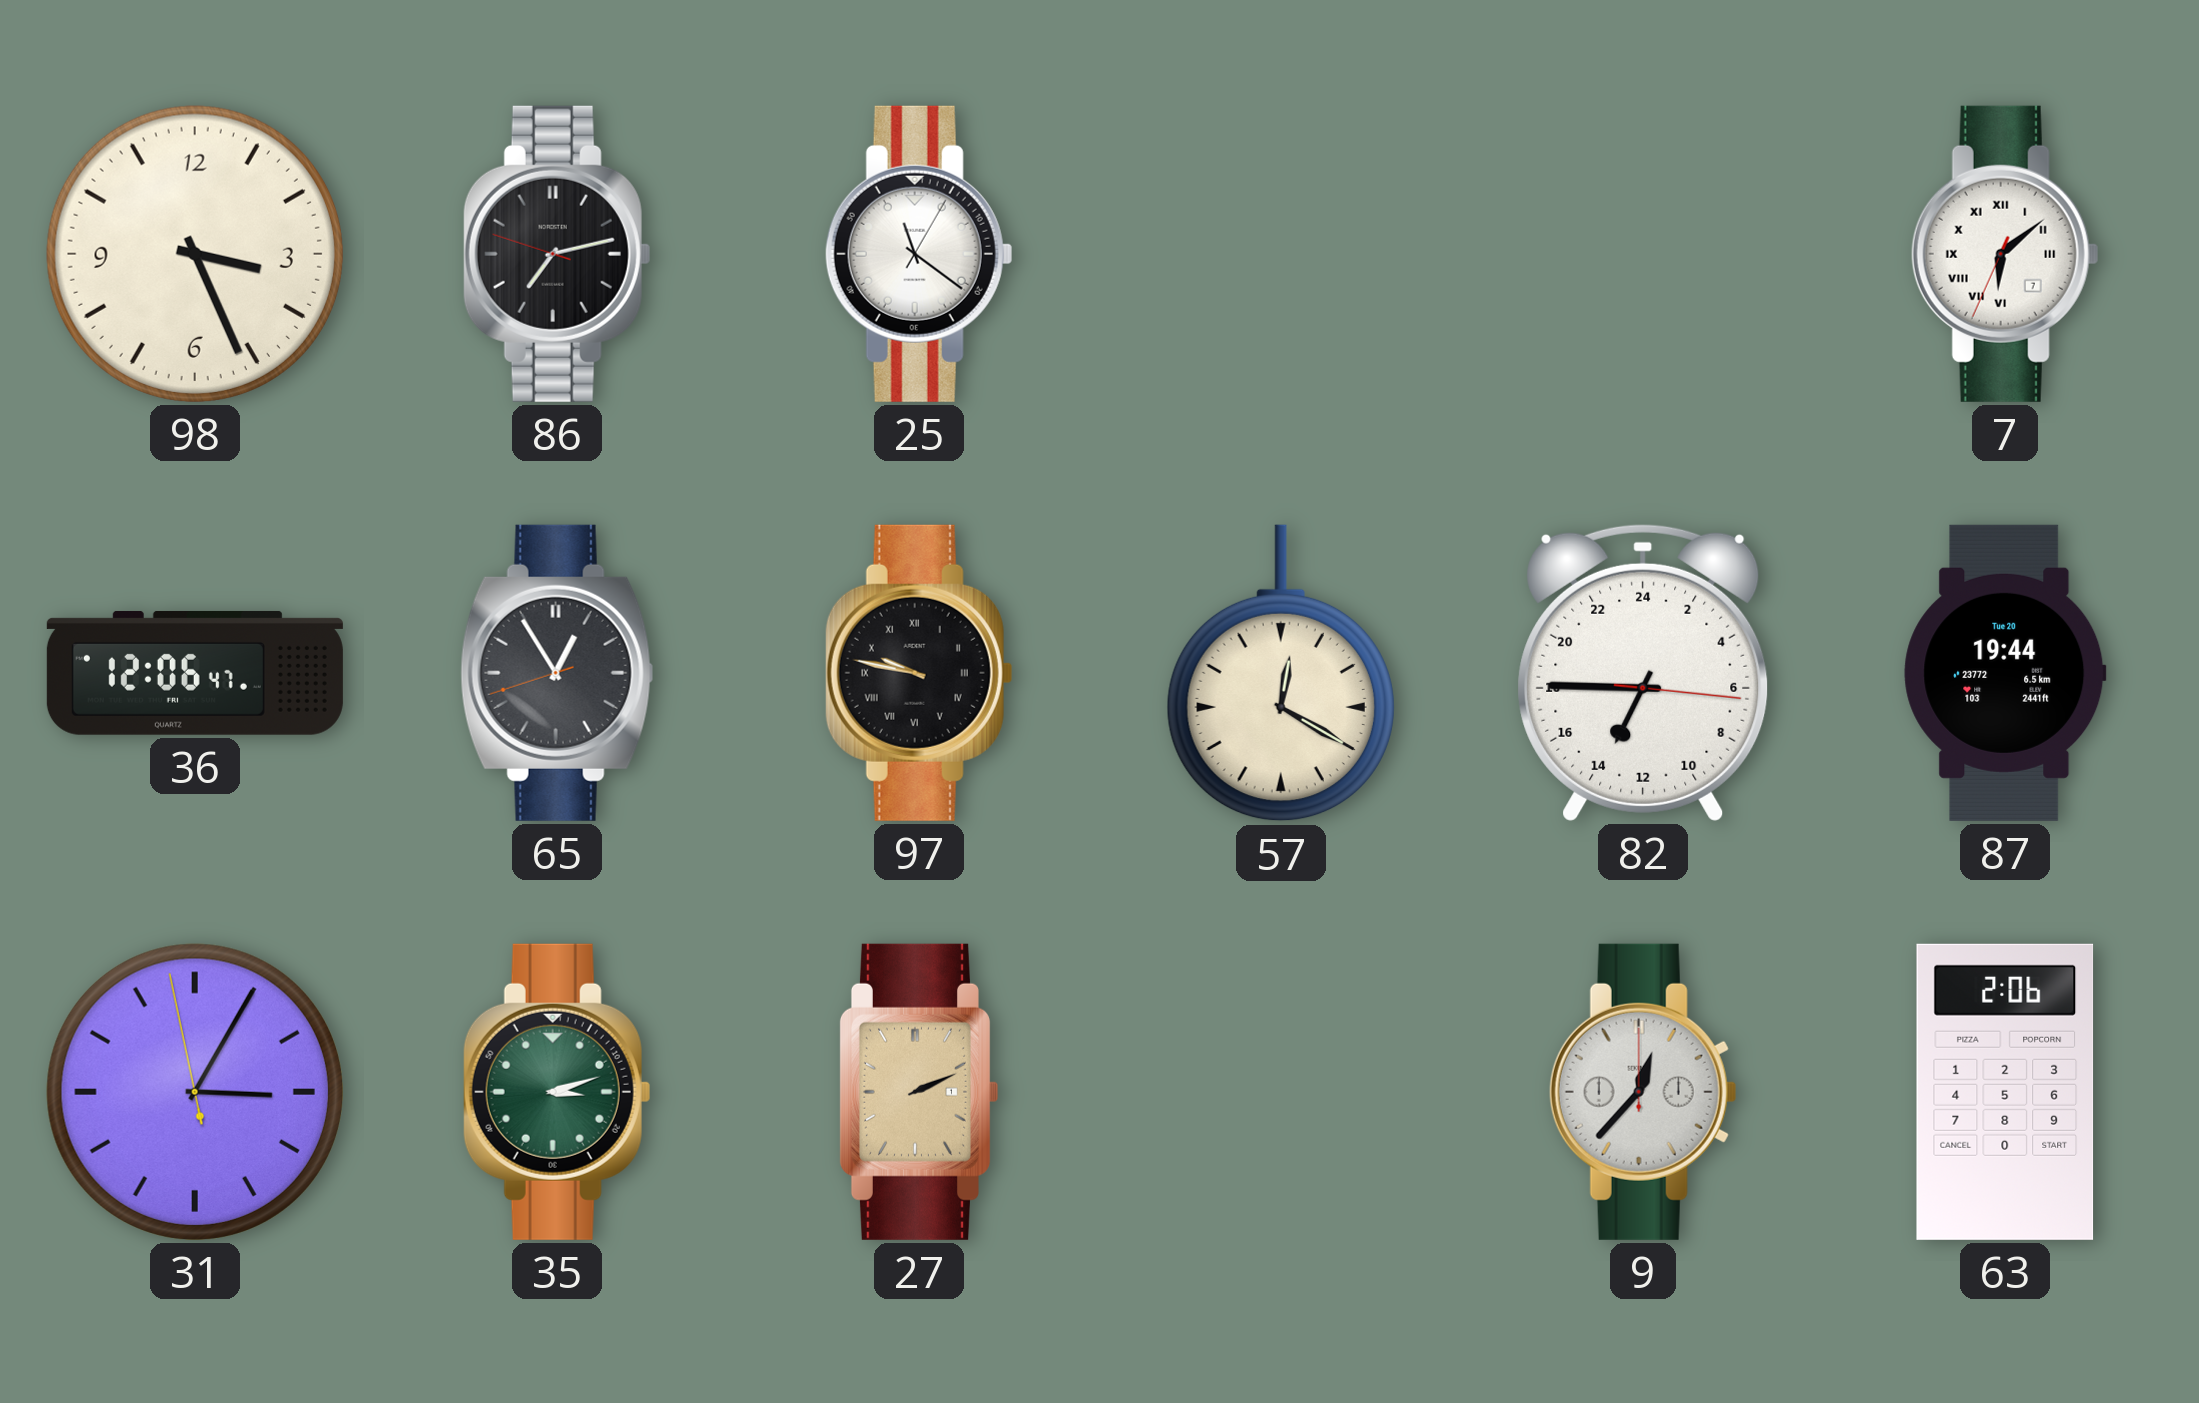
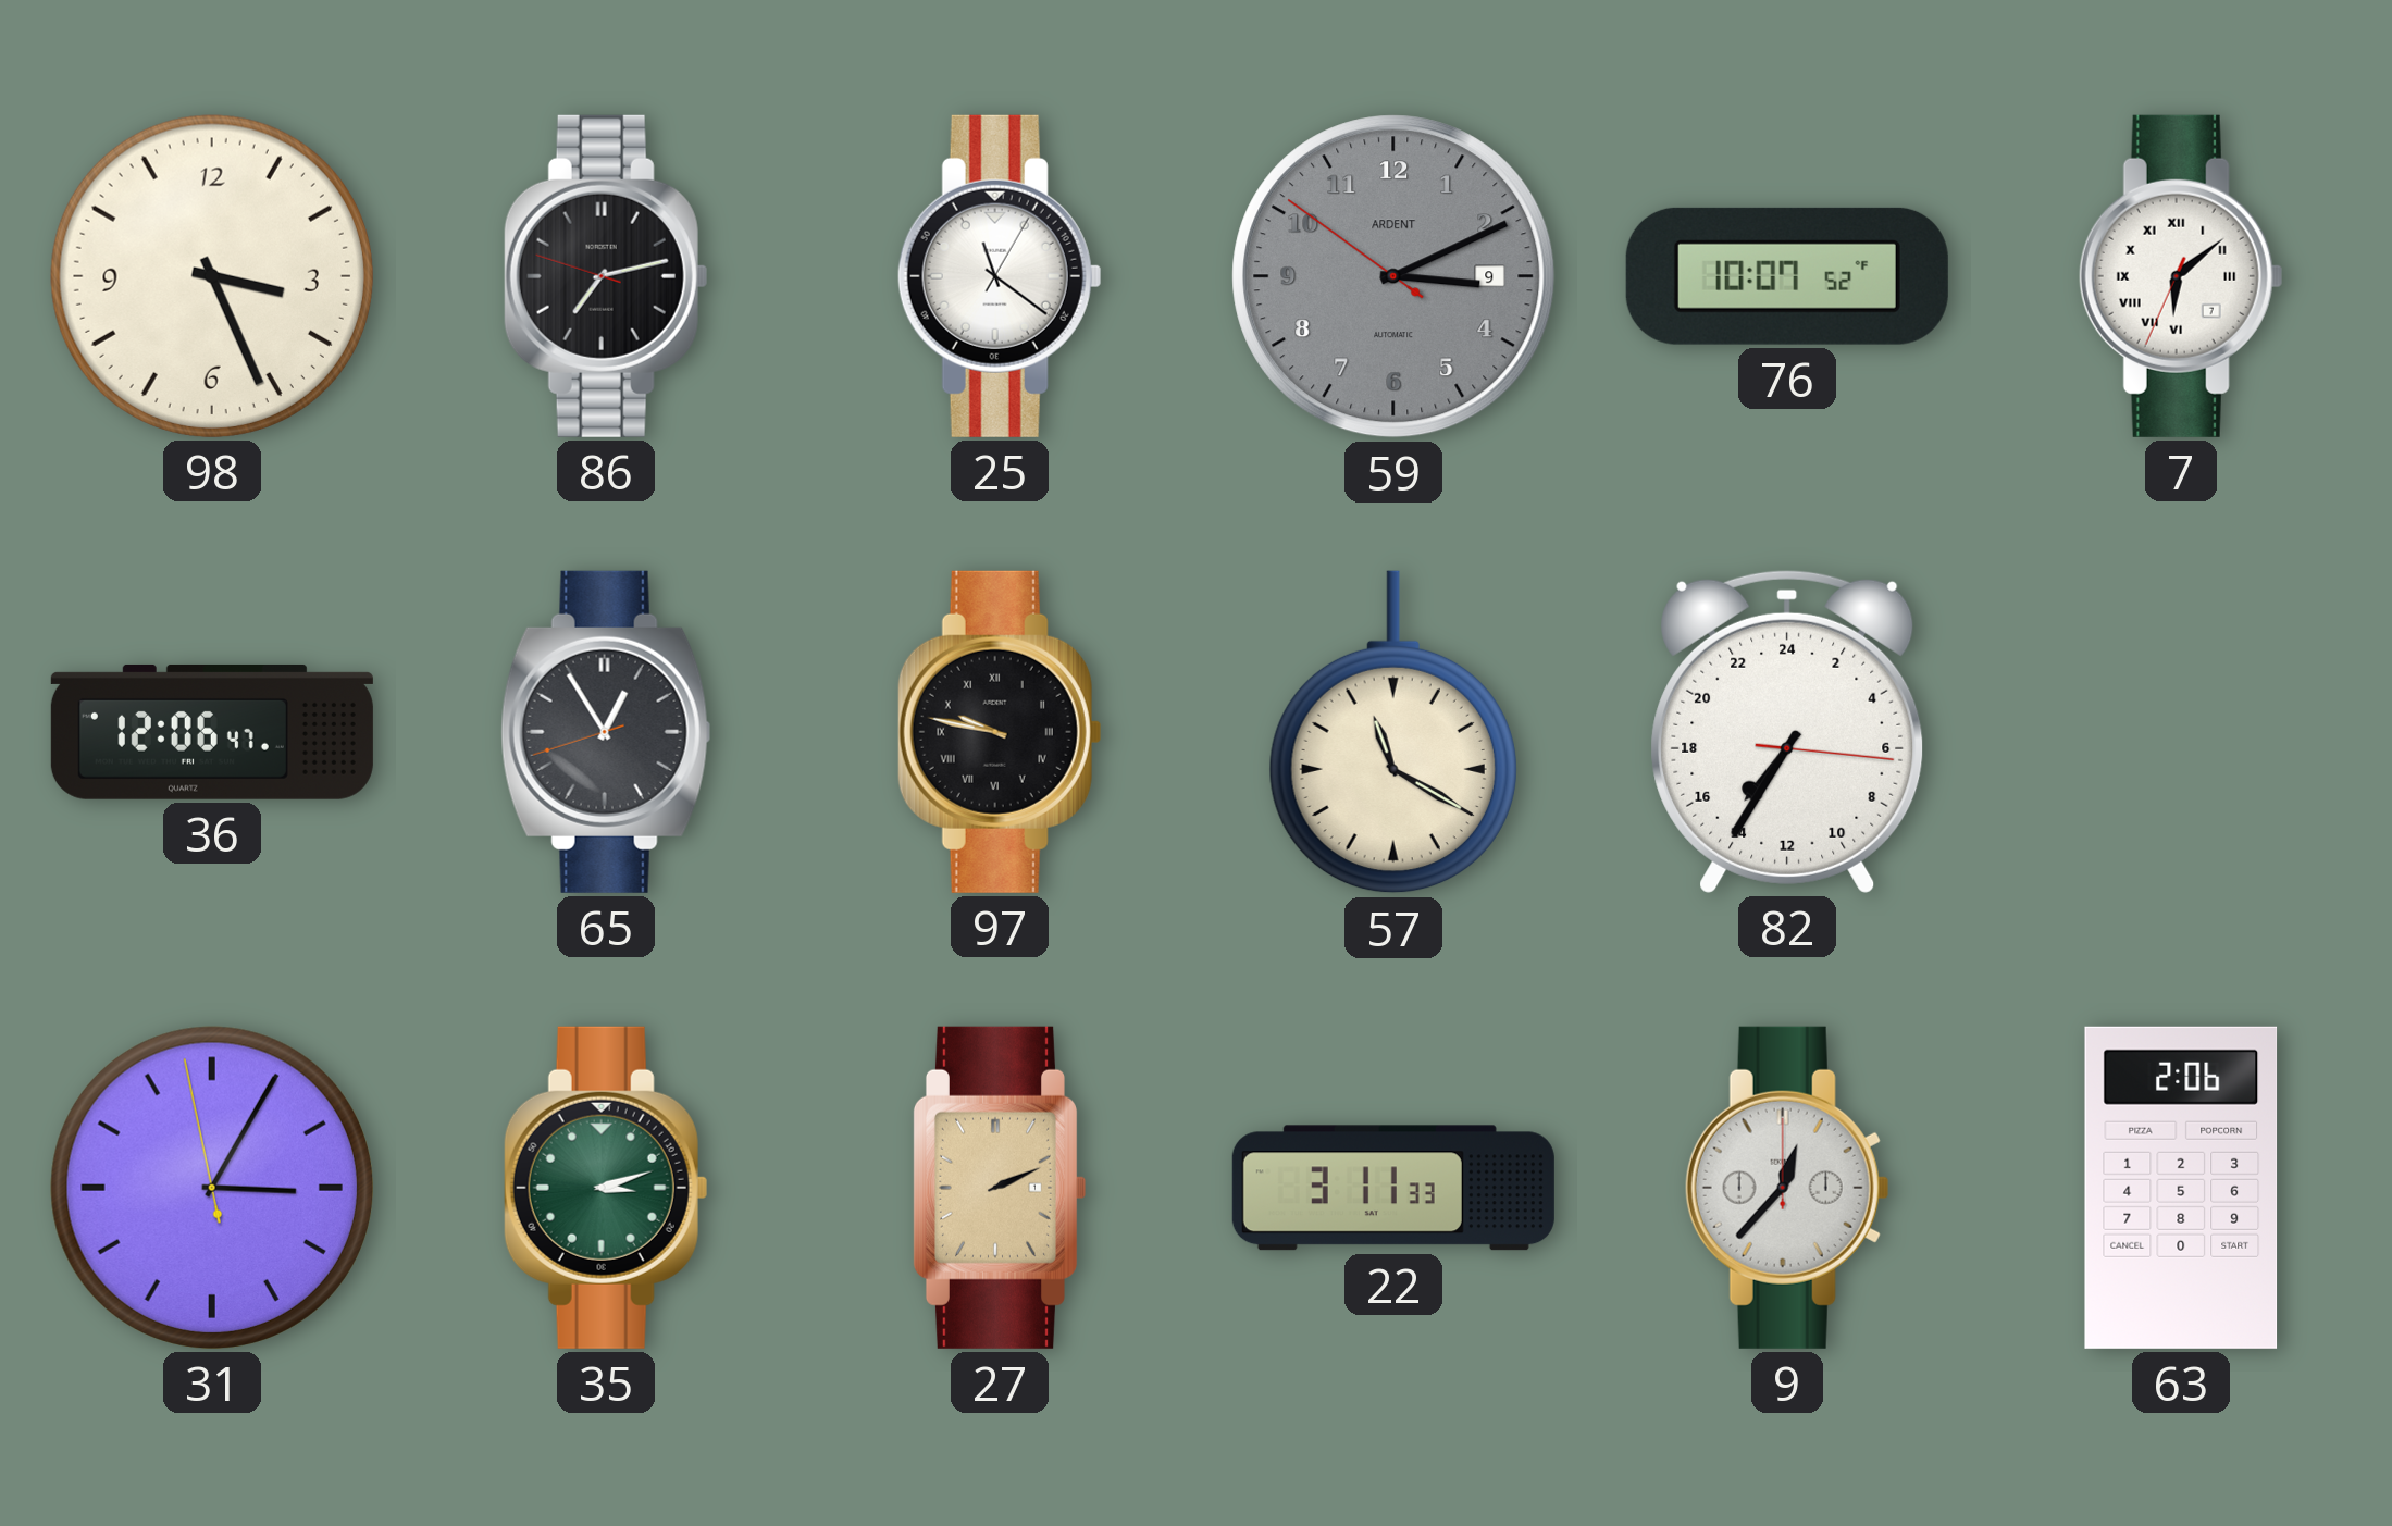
59: none -> 3:10 (1393, 276)
76: none -> 10:07 (1787, 276)
57: 12:20 -> 11:20 (1393, 732)
82: 13:45 -> 14:35 (1787, 731)
87: 19:44 -> none (2005, 673)
22: none -> 3:11 (1393, 1188)
